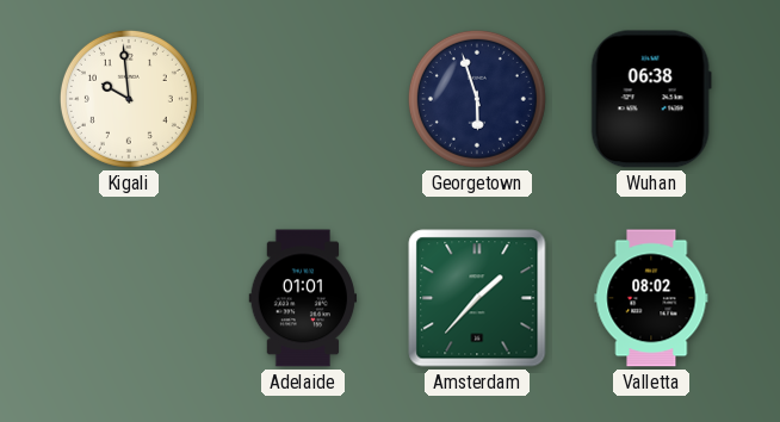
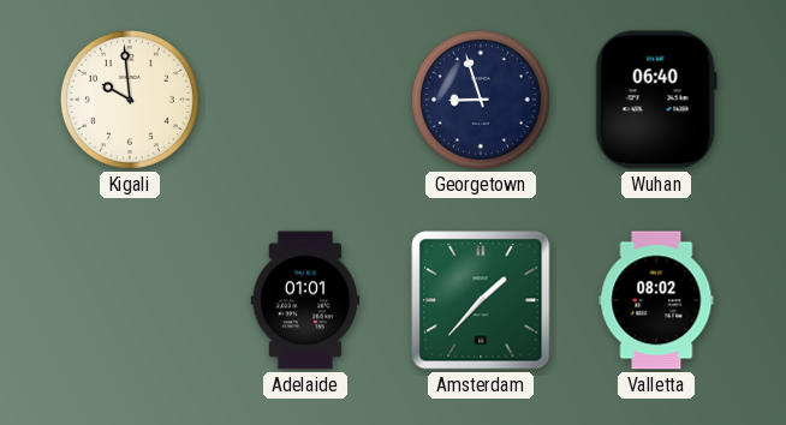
Georgetown: 5:57 -> 8:57 (481, 100)
Wuhan: 06:38 -> 06:40 (656, 100)
